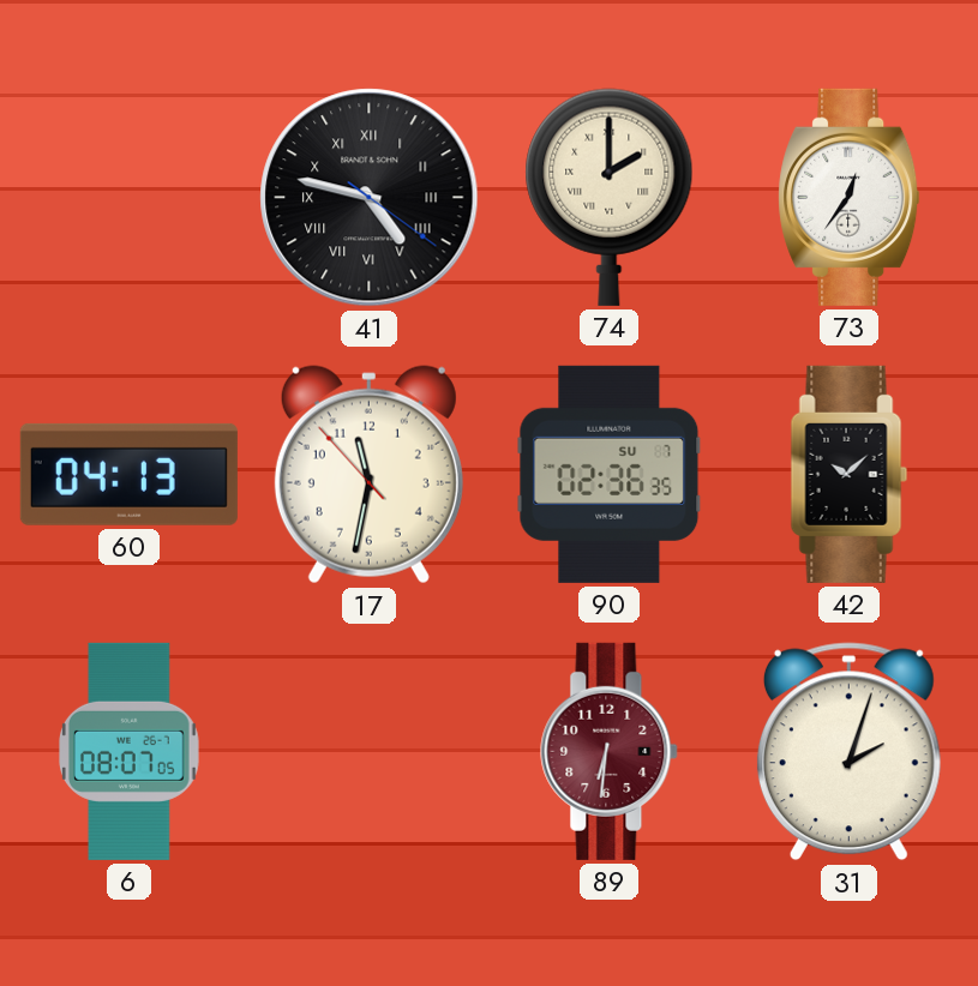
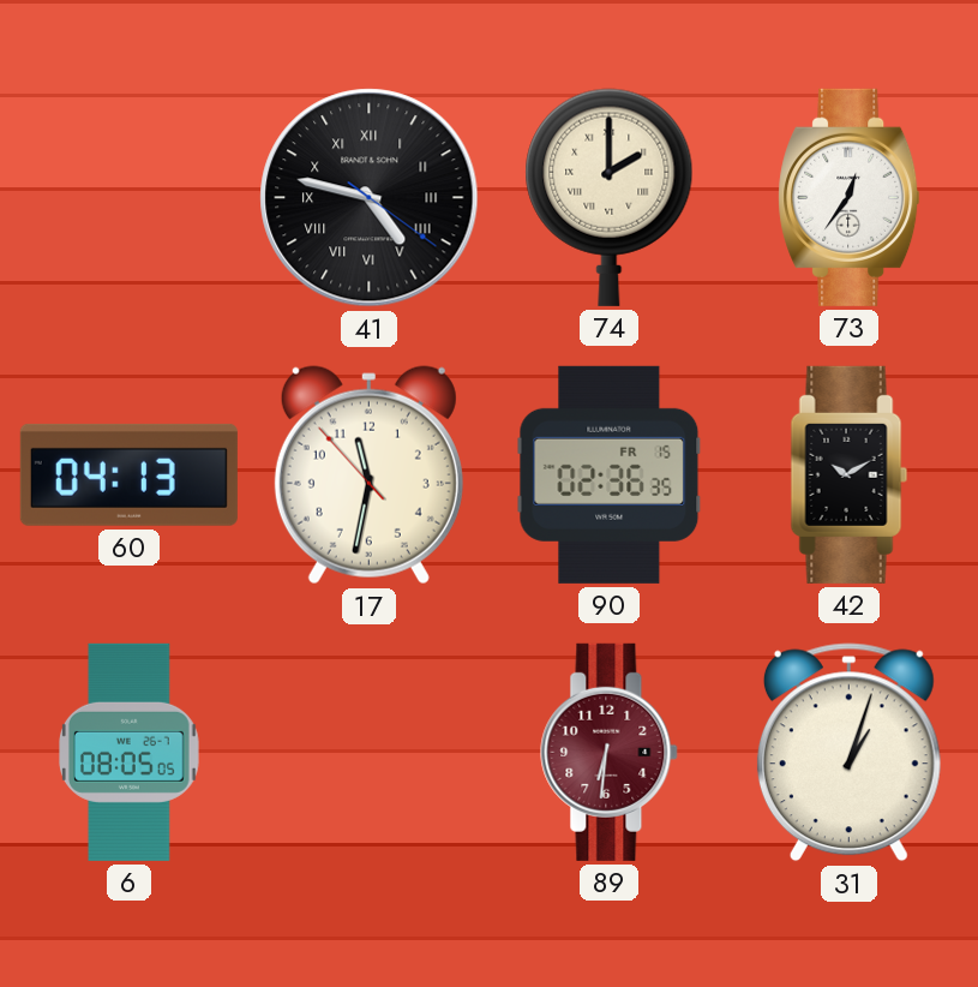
90 date: SU 7 -> FR 15 (610, 474)
42: 10:08 -> 10:10 (850, 474)
6: 08:07 -> 08:05 (130, 752)
31: 2:03 -> 1:03 (848, 753)
